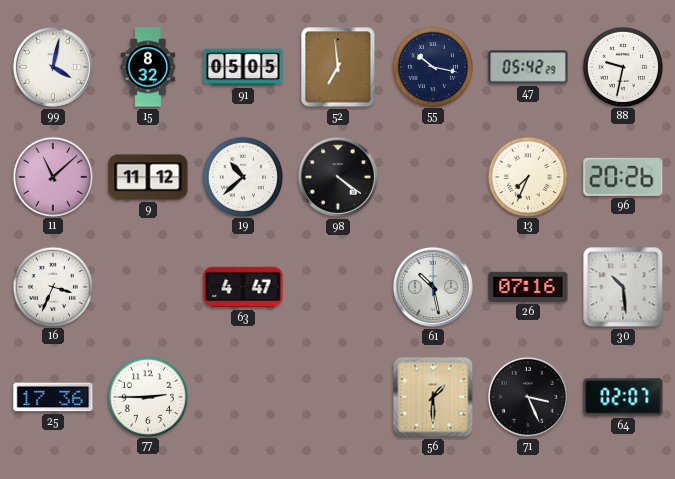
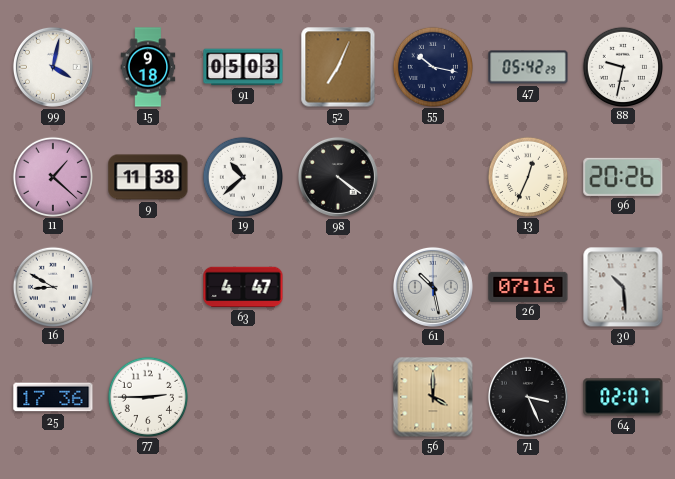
15: 8:32 -> 9:18 (148, 67)
91: 05:05 -> 05:03 (243, 67)
52: 6:59 -> 7:04 (338, 67)
11: 11:08 -> 1:22 (52, 176)
9: 11:12 -> 11:38 (148, 177)
13: 7:34 -> 12:34 (527, 176)
16: 3:34 -> 8:50 (52, 286)
56: 1:30 -> 4:00 (433, 397)
